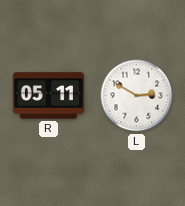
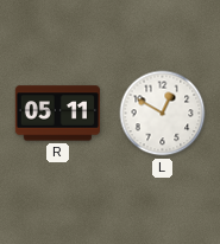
L: 2:50 -> 12:50 (163, 114)
